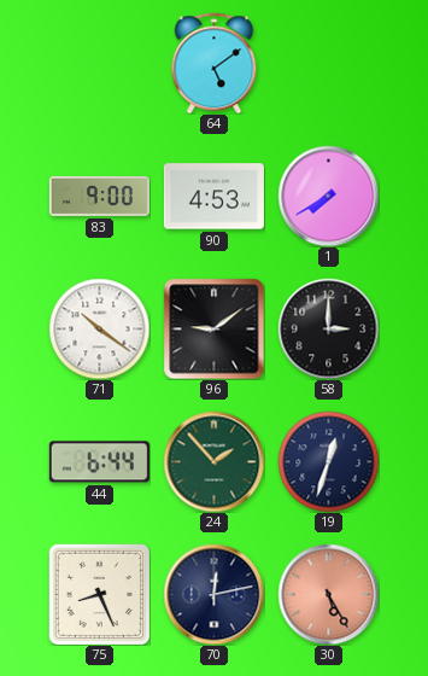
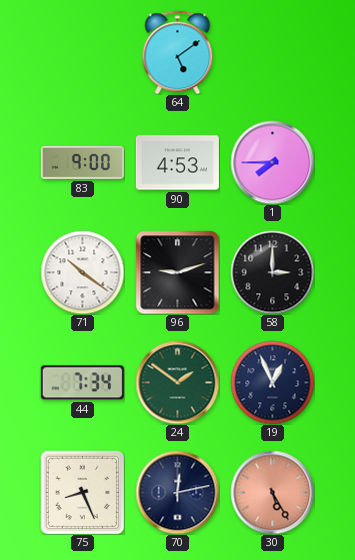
1: 7:40 -> 7:45 (272, 162)
96: 9:09 -> 9:12 (177, 272)
44: 6:44 -> 7:34 (82, 383)
24: 1:53 -> 1:51 (177, 382)
19: 12:33 -> 12:56 (272, 382)
